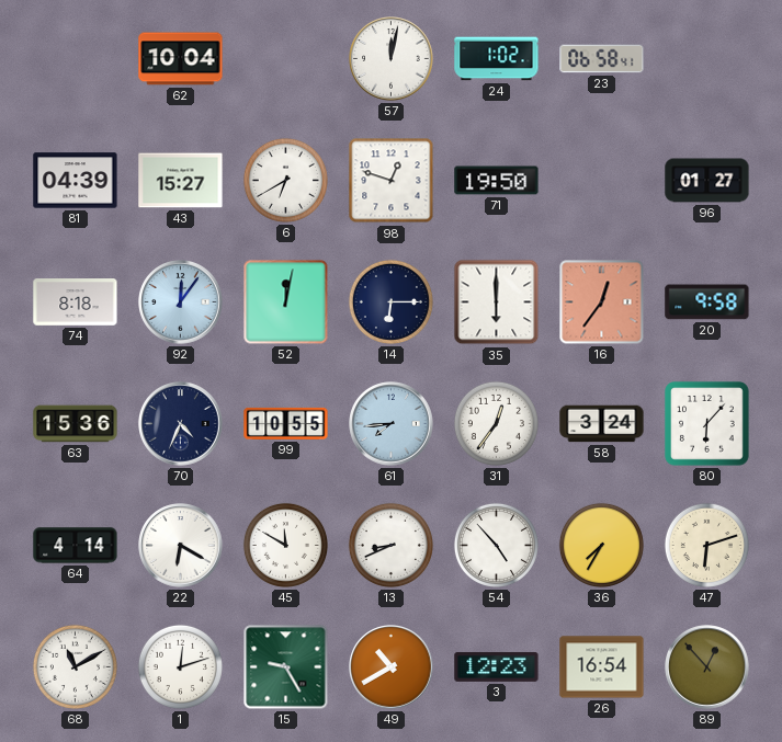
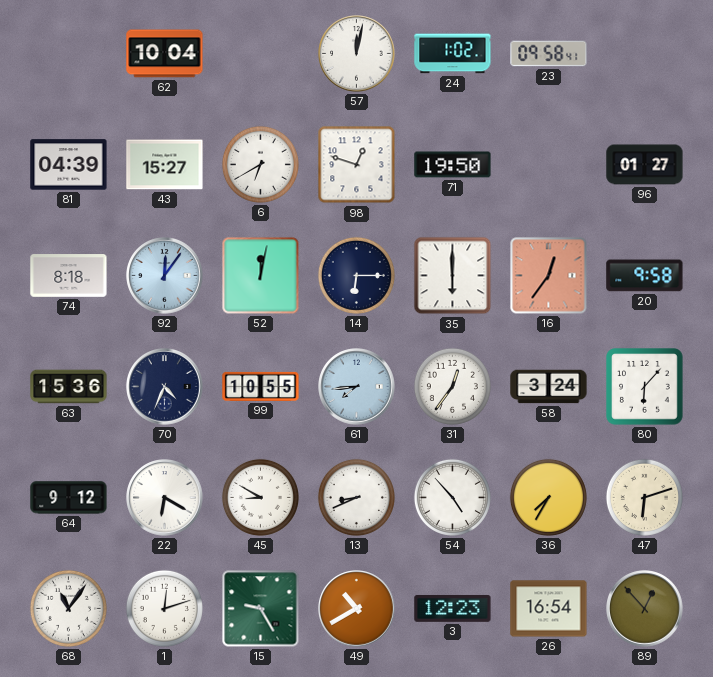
23: 06:58 -> 09:58 (549, 54)
64: 4:14 -> 9:12 (69, 498)
45: 11:50 -> 8:50 (260, 497)
68: 11:10 -> 11:06 (68, 608)
